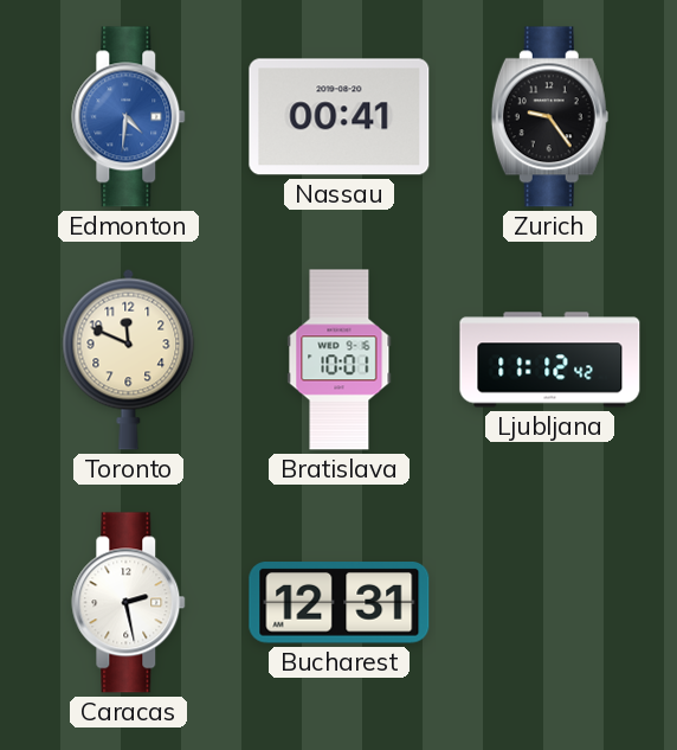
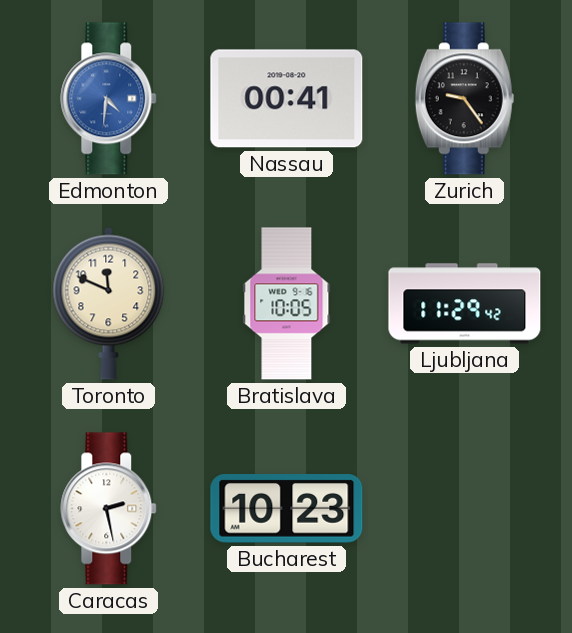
Bratislava: 10:01 -> 10:05 (287, 304)
Ljubljana: 11:12 -> 11:29 (465, 304)
Bucharest: 12:31 -> 10:23 (287, 509)
